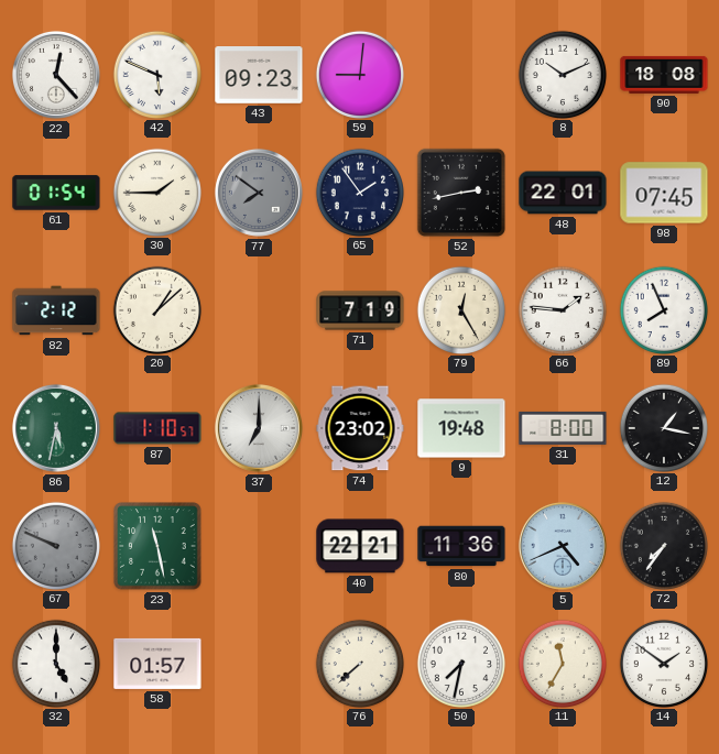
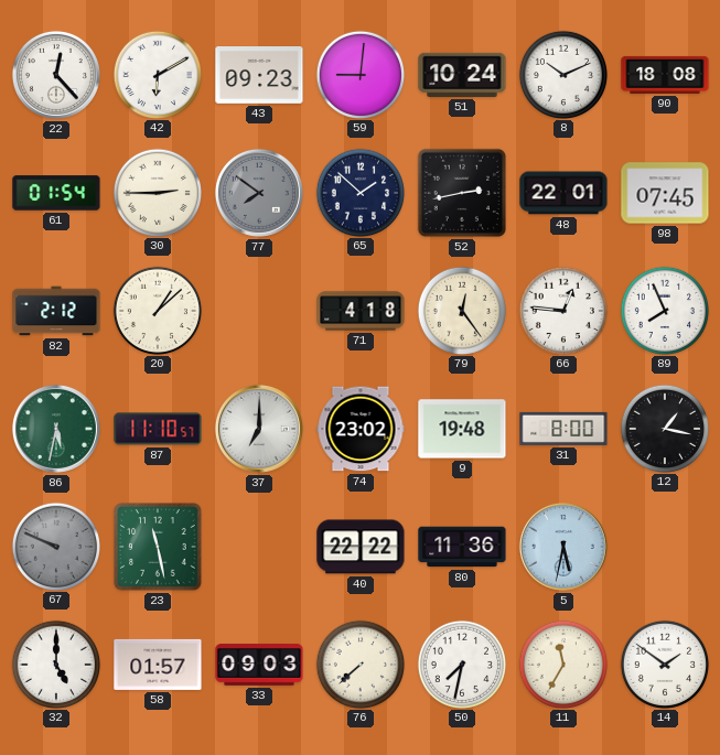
42: 5:49 -> 6:10 (157, 74)
51: none -> 10:24 (462, 75)
30: 1:45 -> 2:45 (157, 192)
65: 1:54 -> 1:52 (359, 192)
71: 7:19 -> 4:18 (361, 311)
79: 12:25 -> 12:24 (461, 310)
66: 1:46 -> 12:46 (562, 310)
87: 1:10 -> 11:10 (158, 429)
40: 22:21 -> 22:22 (361, 547)
5: 4:41 -> 5:32 (563, 547)
72: 7:36 -> none (663, 545)
33: none -> 09:03 (259, 665)
